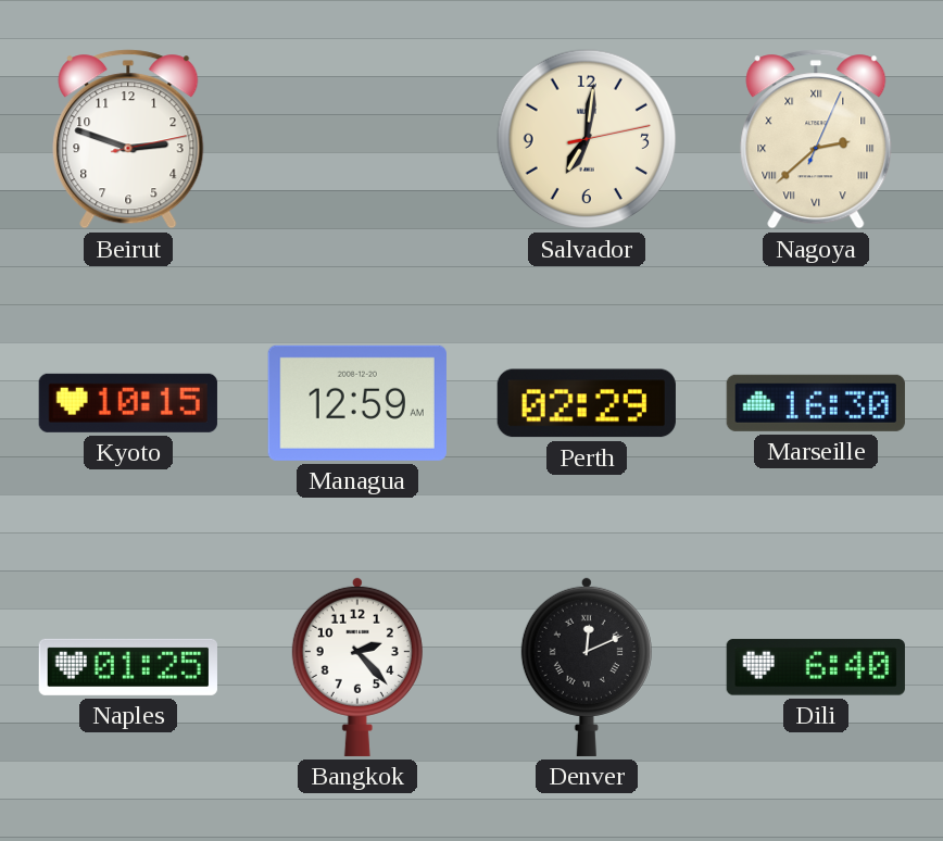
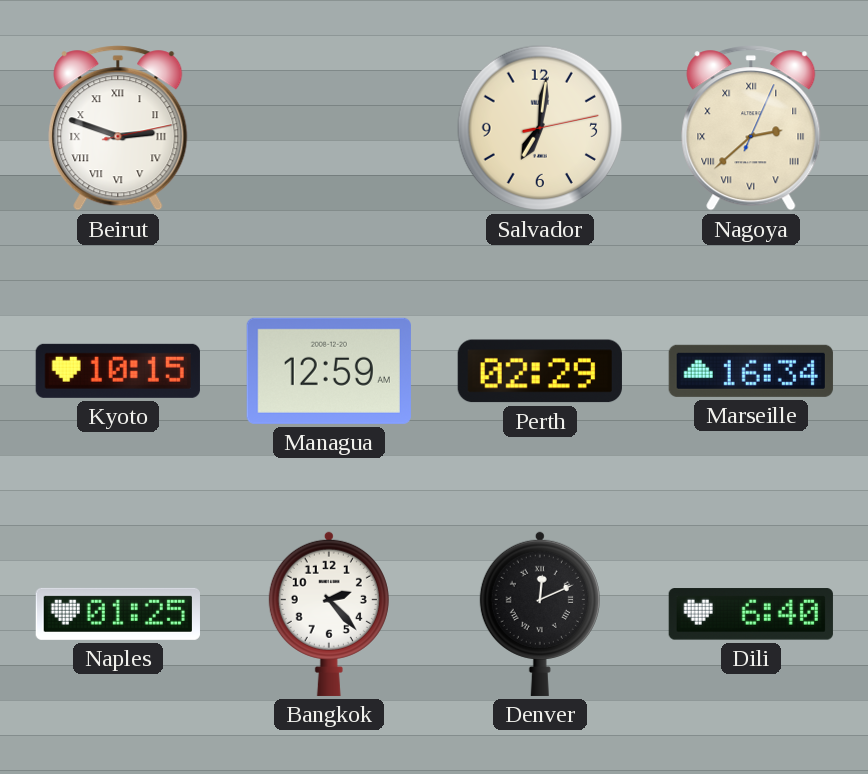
Beirut numerals: Arabic -> Roman (118, 128)
Marseille: 16:30 -> 16:34 (751, 371)
